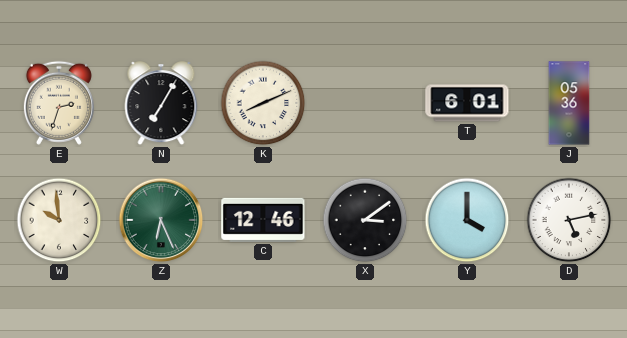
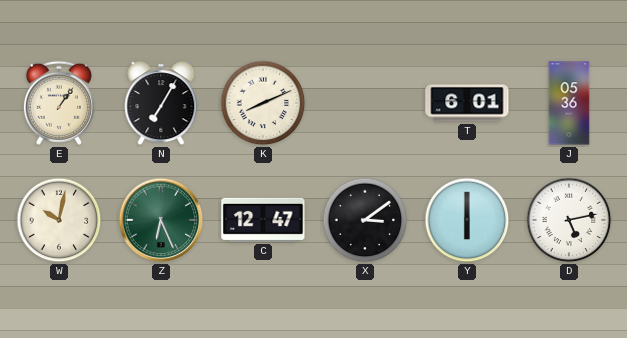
E: 2:33 -> 1:06 (59, 103)
W: 9:59 -> 10:02 (59, 220)
C: 12:46 -> 12:47 (263, 220)
Y: 4:00 -> 6:00 (467, 220)
